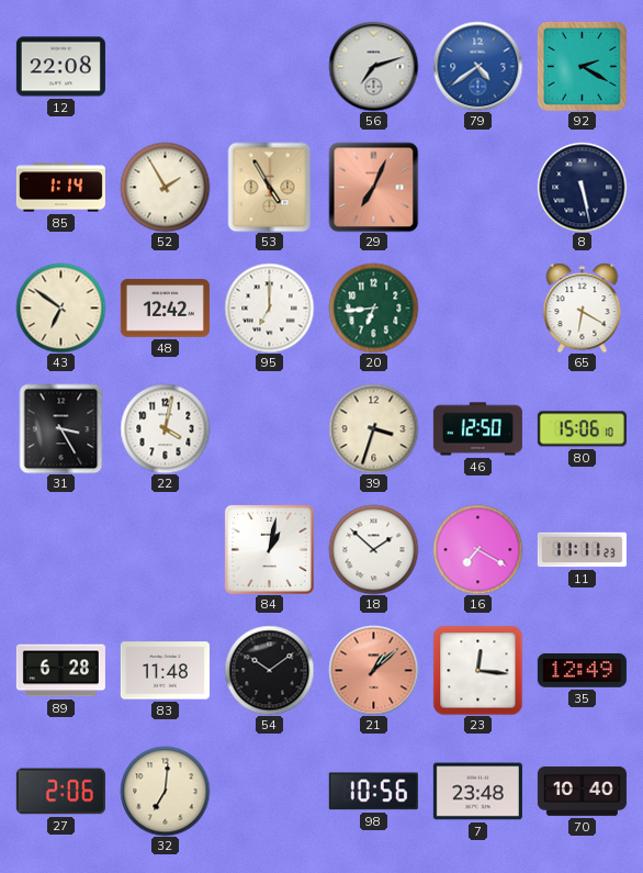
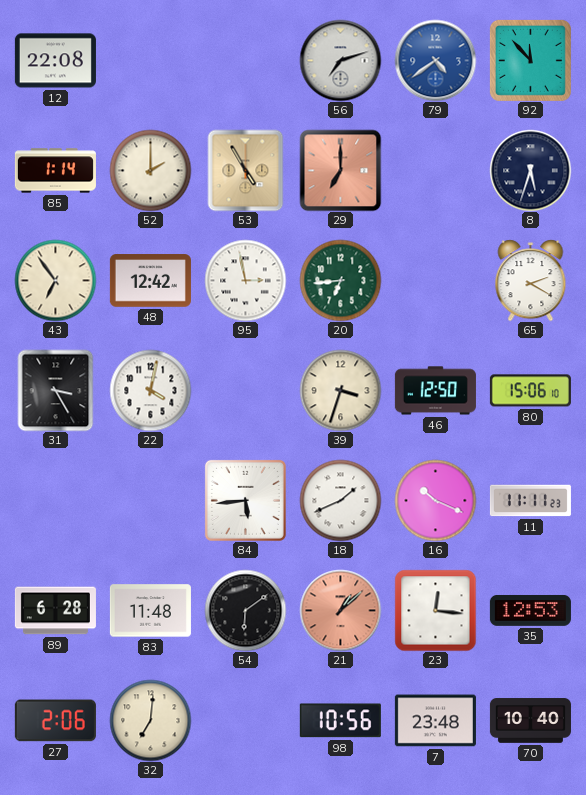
92: 2:20 -> 11:53 (530, 60)
52: 1:55 -> 2:00 (150, 170)
29: 7:04 -> 7:00 (340, 170)
8: 5:28 -> 5:33 (530, 170)
43: 6:51 -> 6:54 (55, 280)
95: 7:00 -> 2:58 (245, 280)
65: 6:20 -> 2:20 (531, 280)
84: 1:02 -> 5:44 (245, 500)
18: 1:52 -> 1:41 (340, 500)
16: 7:20 -> 10:19 (435, 500)
54: 10:09 -> 6:09 (245, 610)
35: 12:49 -> 12:53 (530, 611)
